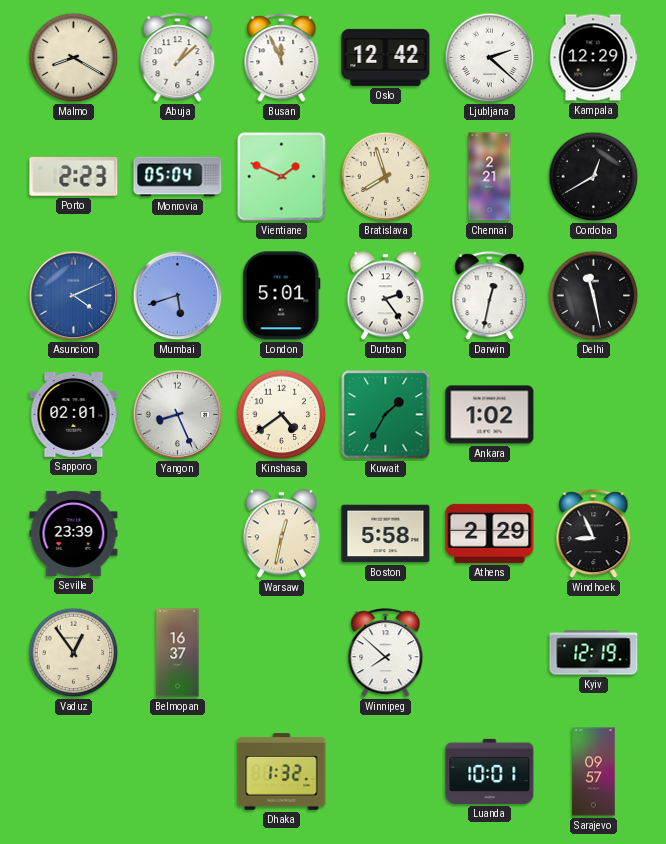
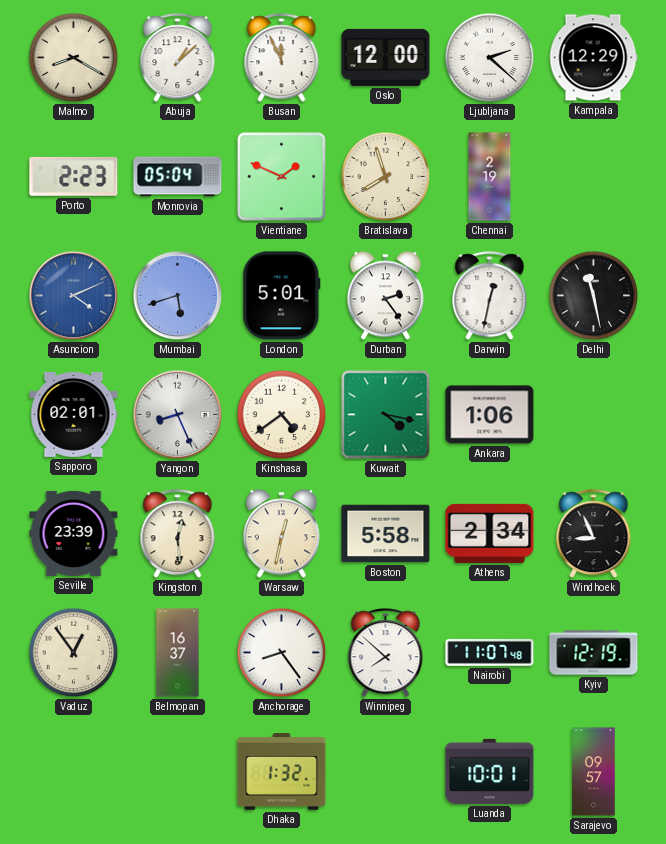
Oslo: 12:42 -> 12:00 (386, 57)
Chennai: 2:21 -> 2:19 (490, 177)
Cordoba: 12:40 -> none (594, 177)
Kuwait: 1:35 -> 4:17 (386, 415)
Ankara: 1:02 -> 1:06 (490, 415)
Kingston: none -> 12:29 (178, 534)
Athens: 2:29 -> 2:34 (490, 533)
Anchorage: none -> 8:24 (282, 653)
Nairobi: none -> 11:07 (490, 653)
